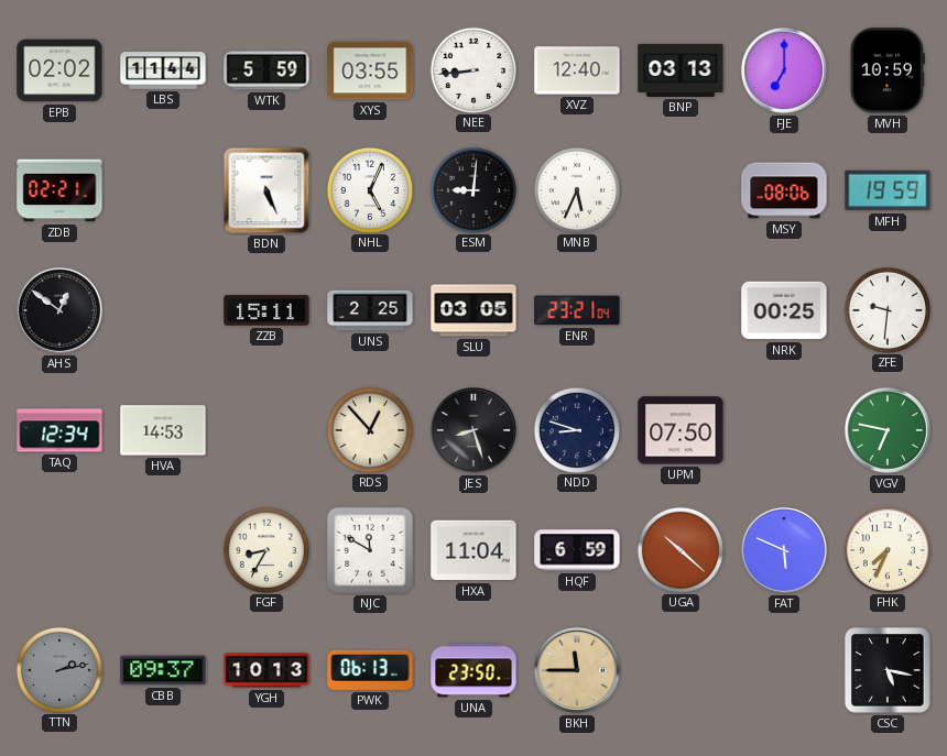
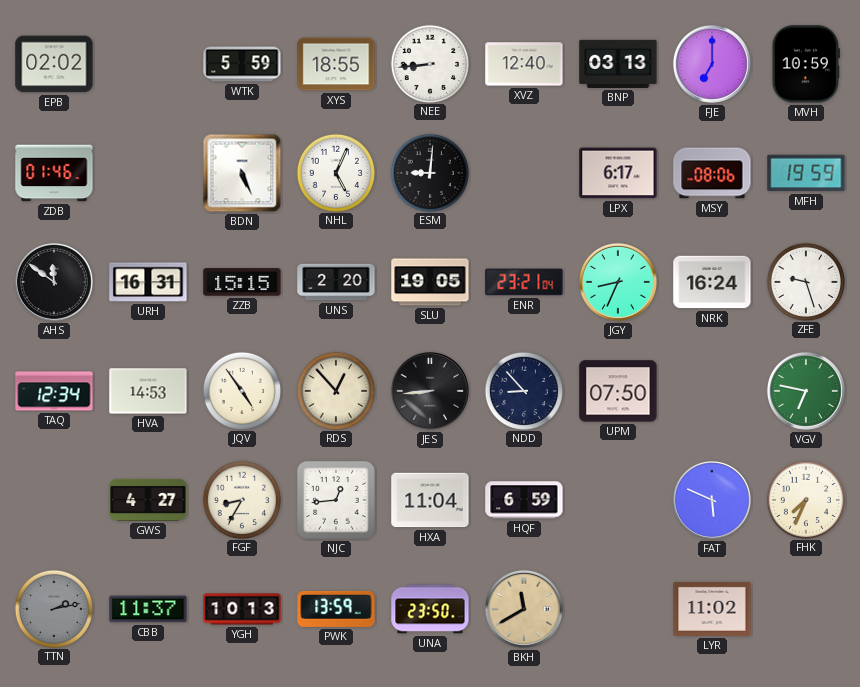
LBS: 11:44 -> none (163, 70)
XYS: 03:55 -> 18:55 (336, 64)
ZDB: 02:21 -> 01:46 (54, 173)
MNB: 5:34 -> none (576, 189)
LPX: none -> 6:17 (618, 173)
AHS: 12:51 -> 11:51 (54, 282)
URH: none -> 16:31 (148, 282)
ZZB: 15:11 -> 15:15 (242, 282)
UNS: 2:25 -> 2:20 (336, 282)
SLU: 03:05 -> 19:05 (430, 282)
JGY: none -> 8:34 (618, 282)
NRK: 00:25 -> 16:24 (712, 282)
ZFE: 9:31 -> 9:27 (805, 281)
JQV: none -> 4:54 (241, 390)
JES: 8:27 -> 8:44 (430, 391)
NDD: 8:48 -> 8:53 (523, 390)
GWS: none -> 4:27 (148, 500)
NJC: 11:50 -> 12:44 (336, 500)
UGA: 10:22 -> none (679, 549)
CBB: 09:37 -> 11:37 (148, 609)
PWK: 06:13 -> 13:59 (336, 609)
BKH: 11:45 -> 11:40 (524, 609)
LYR: none -> 11:02 (712, 609)
CSC: 5:17 -> none (888, 670)
